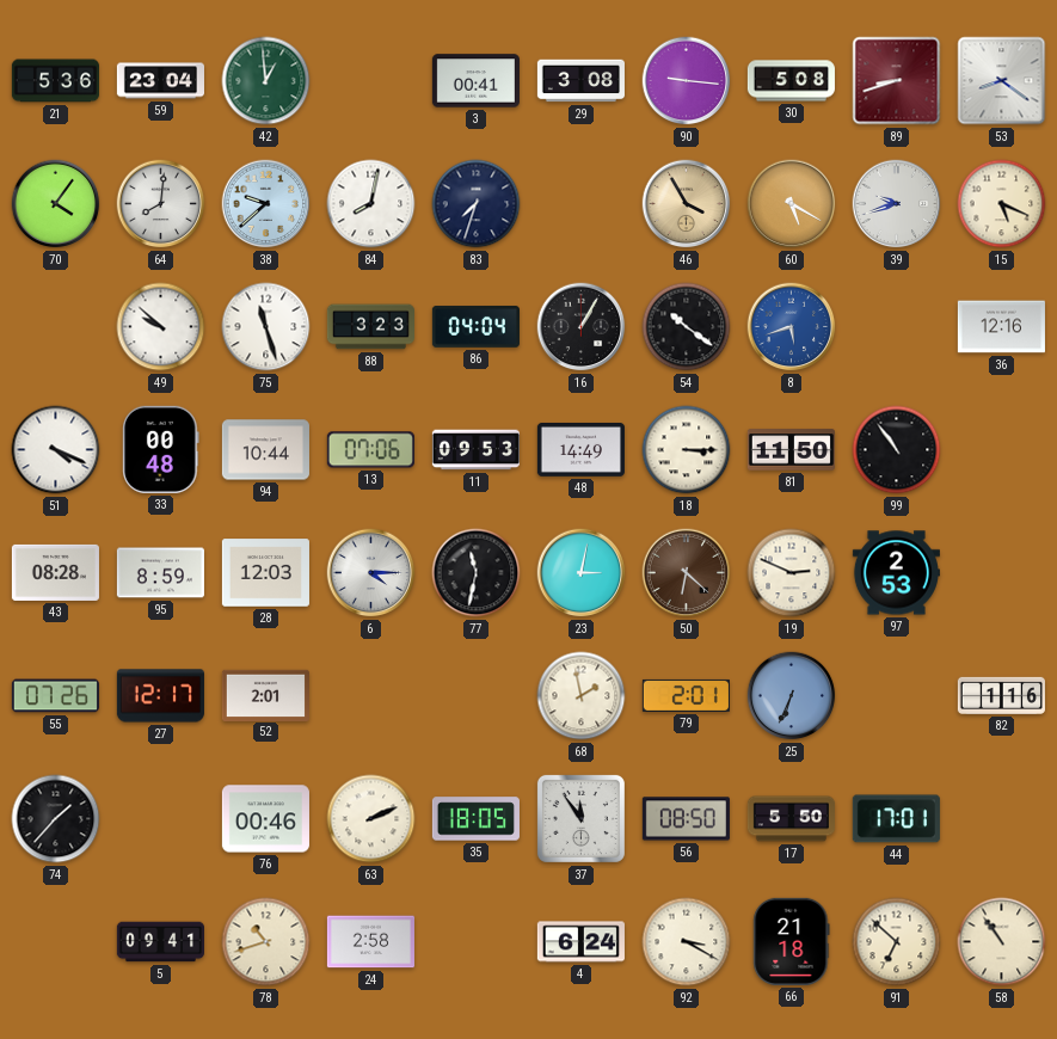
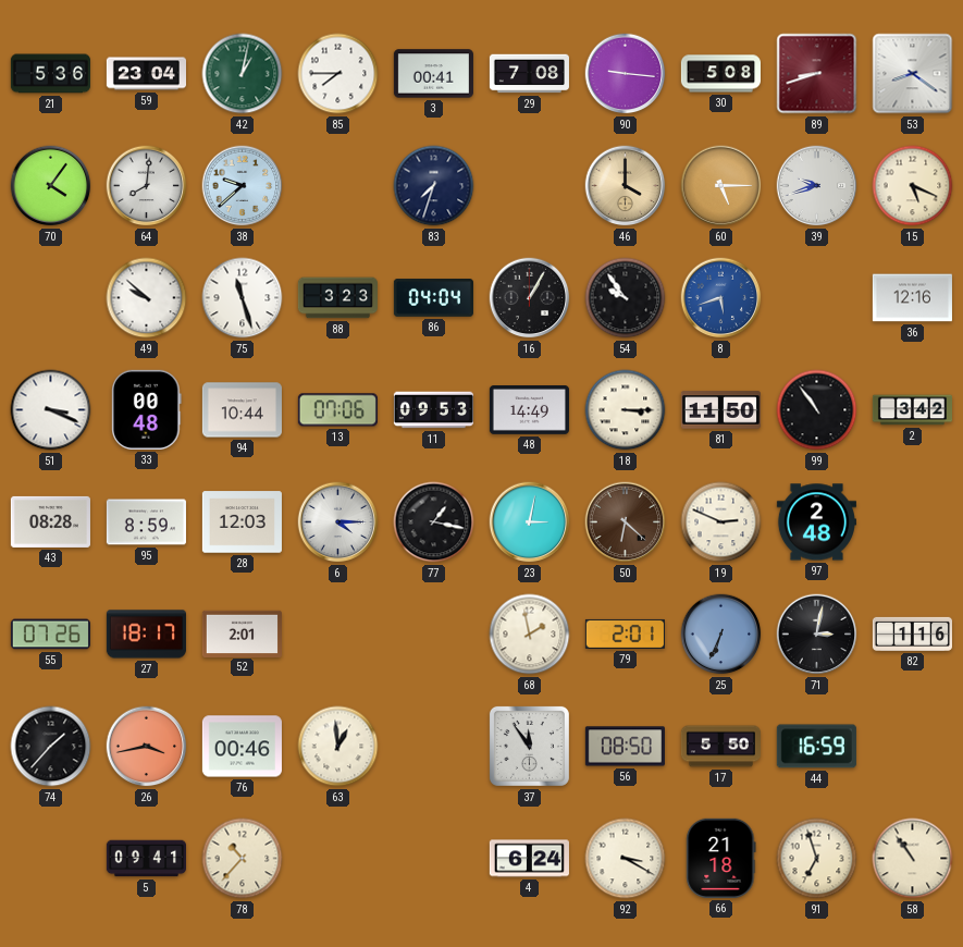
42: 12:59 -> 1:02 (243, 74)
85: none -> 7:45 (338, 74)
29: 3:08 -> 7:08 (529, 74)
84: 8:02 -> none (371, 204)
46: 3:55 -> 4:00 (626, 186)
60: 5:20 -> 5:15 (721, 186)
54: 10:21 -> 9:54 (626, 298)
51: 4:19 -> 3:19 (51, 410)
2: none -> 3:42 (912, 410)
77: 11:32 -> 1:17 (434, 522)
97: 2:53 -> 2:48 (816, 522)
27: 12:17 -> 18:17 (146, 635)
71: none -> 3:02 (817, 635)
26: none -> 3:43 (147, 747)
63: 2:11 -> 12:59 (338, 747)
35: 18:05 -> none (475, 819)
44: 17:01 -> 16:59 (816, 747)
78: 10:42 -> 10:37 (243, 859)
24: 2:58 -> none (370, 942)
91: 6:52 -> 6:57 (817, 859)
